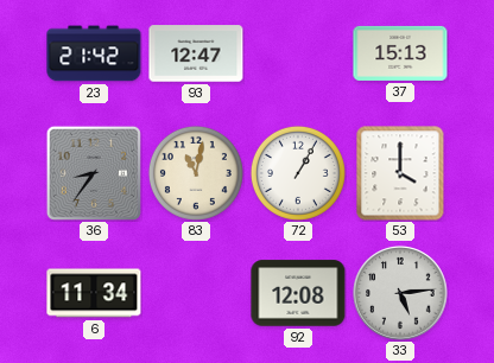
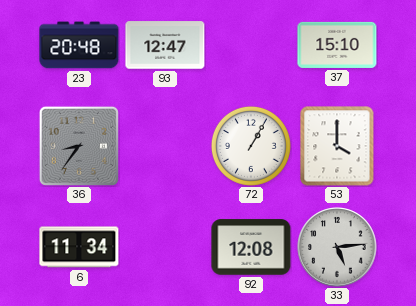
23: 21:42 -> 20:48 (79, 45)
37: 15:13 -> 15:10 (337, 45)
83: 11:02 -> none (196, 173)
